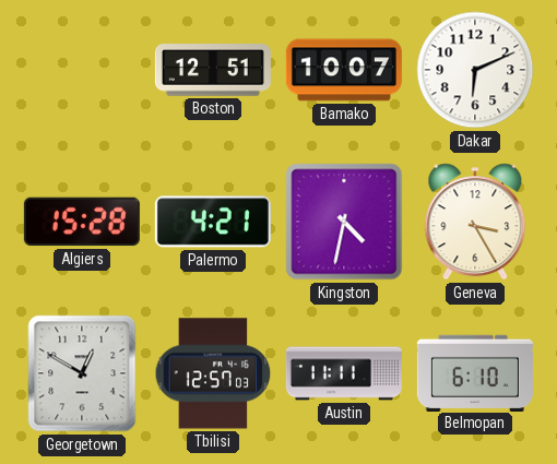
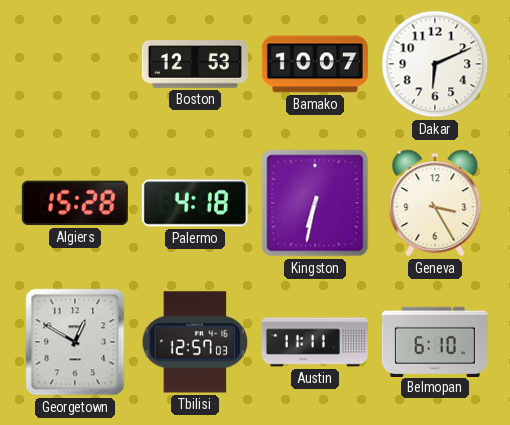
Boston: 12:51 -> 12:53 (195, 64)
Palermo: 4:21 -> 4:18 (195, 203)
Kingston: 4:32 -> 6:32 (315, 203)
